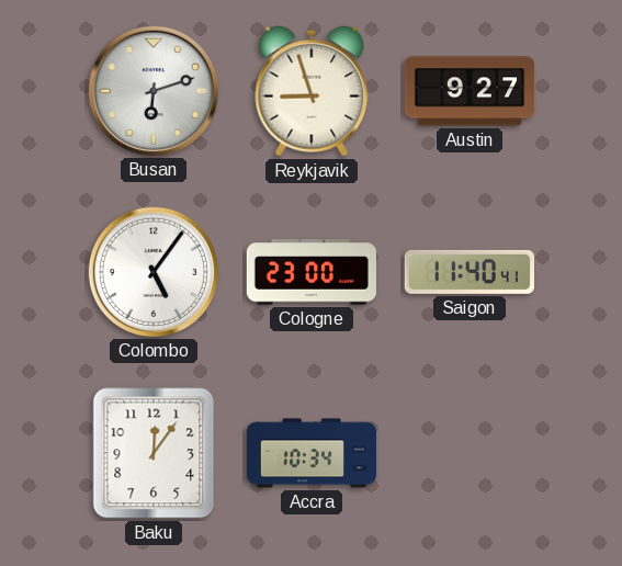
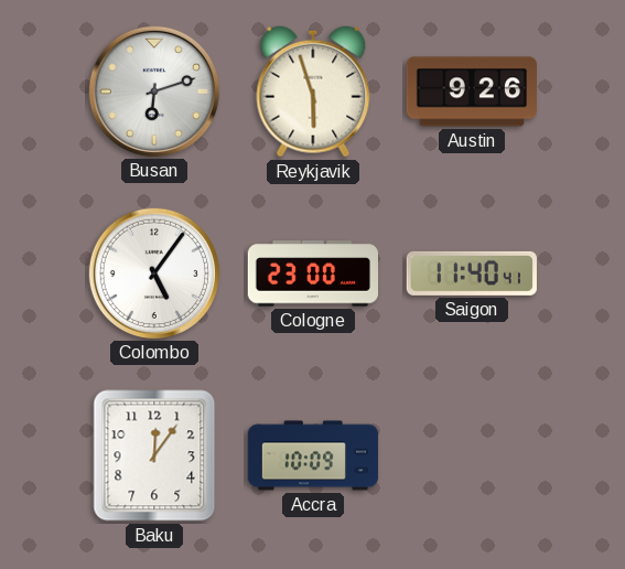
Reykjavik: 8:57 -> 5:57 (313, 92)
Austin: 9:27 -> 9:26 (471, 92)
Accra: 10:34 -> 10:09 (313, 455)
